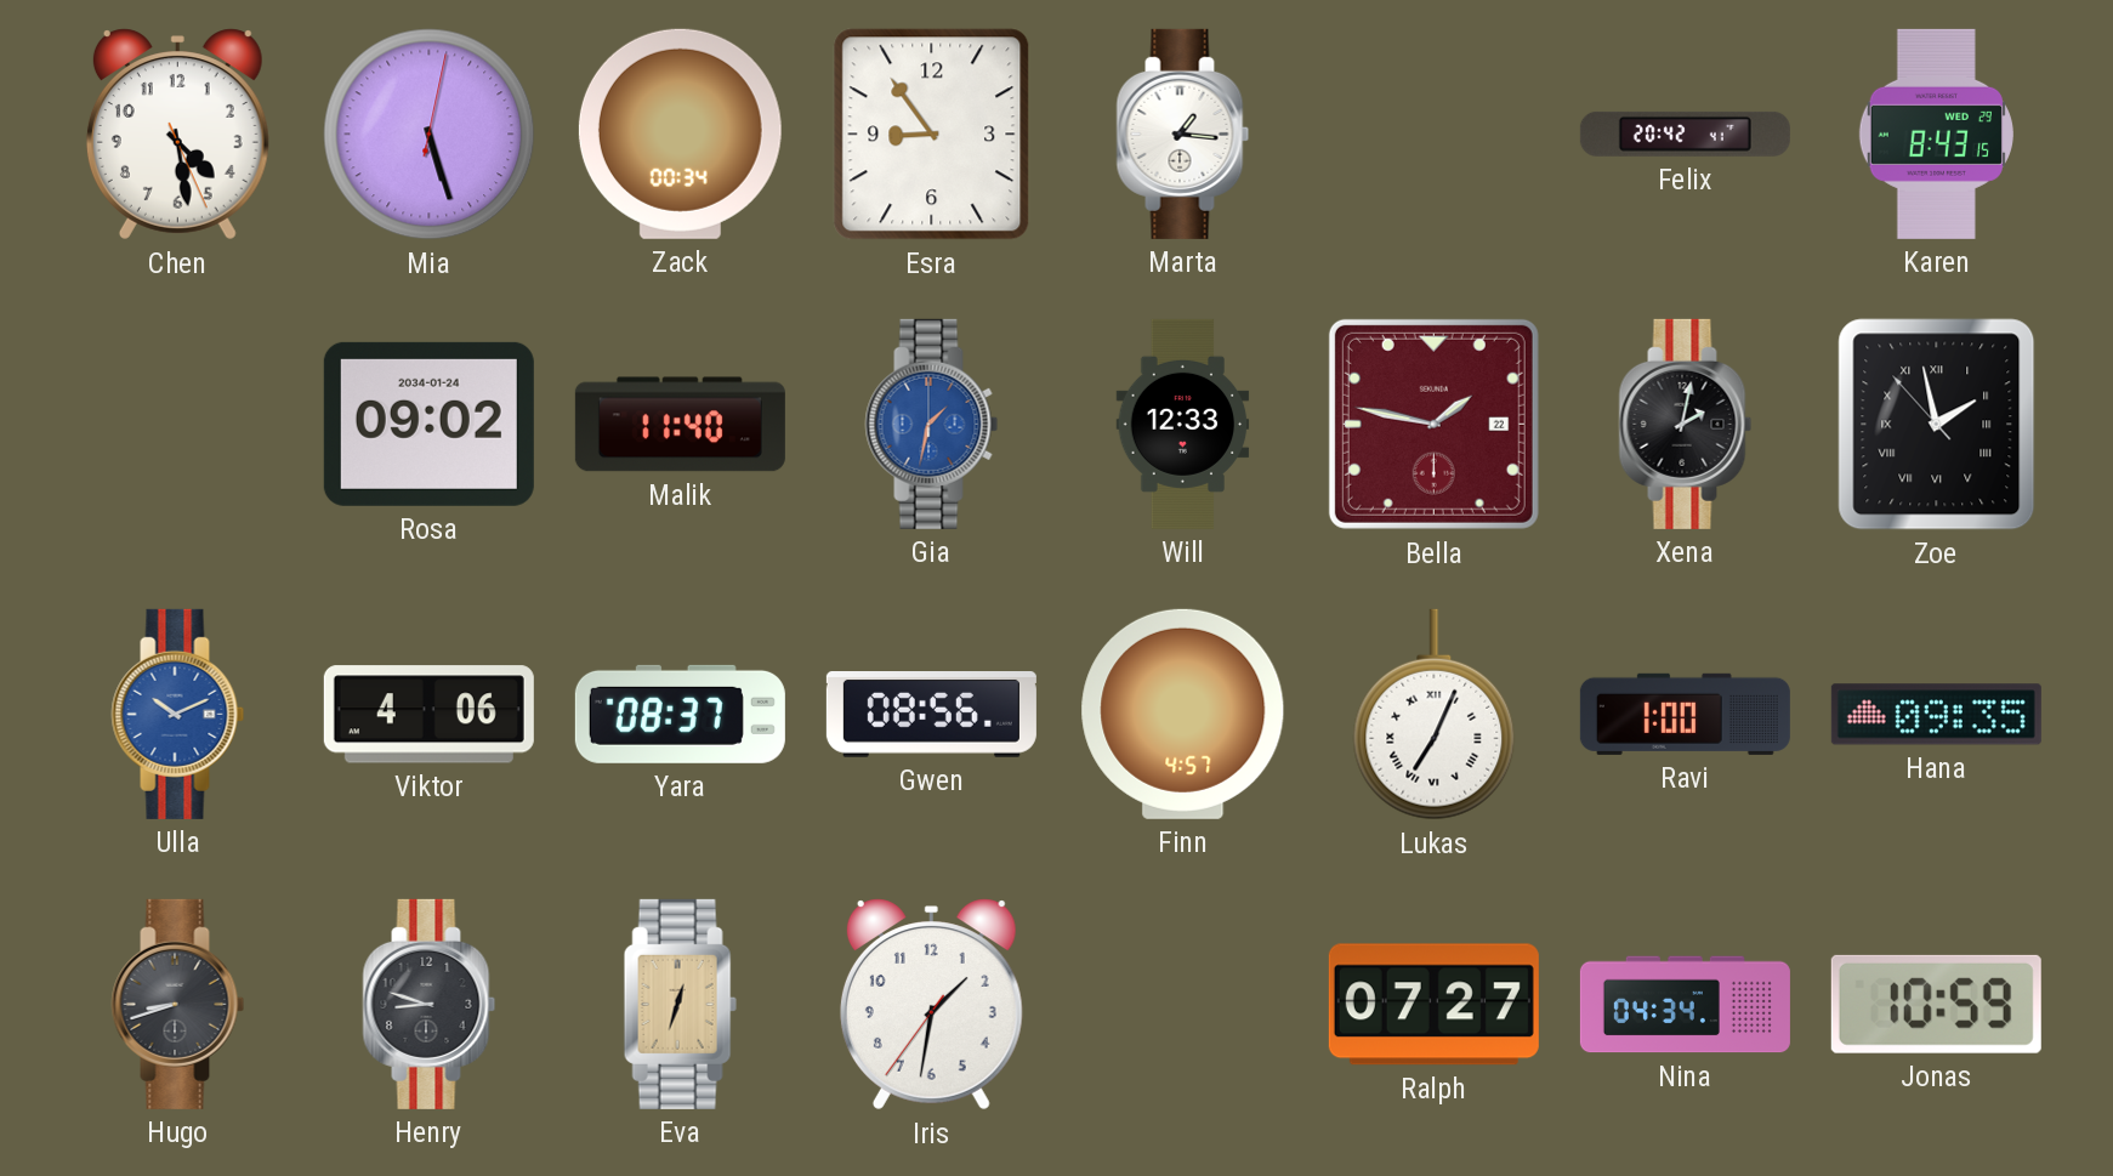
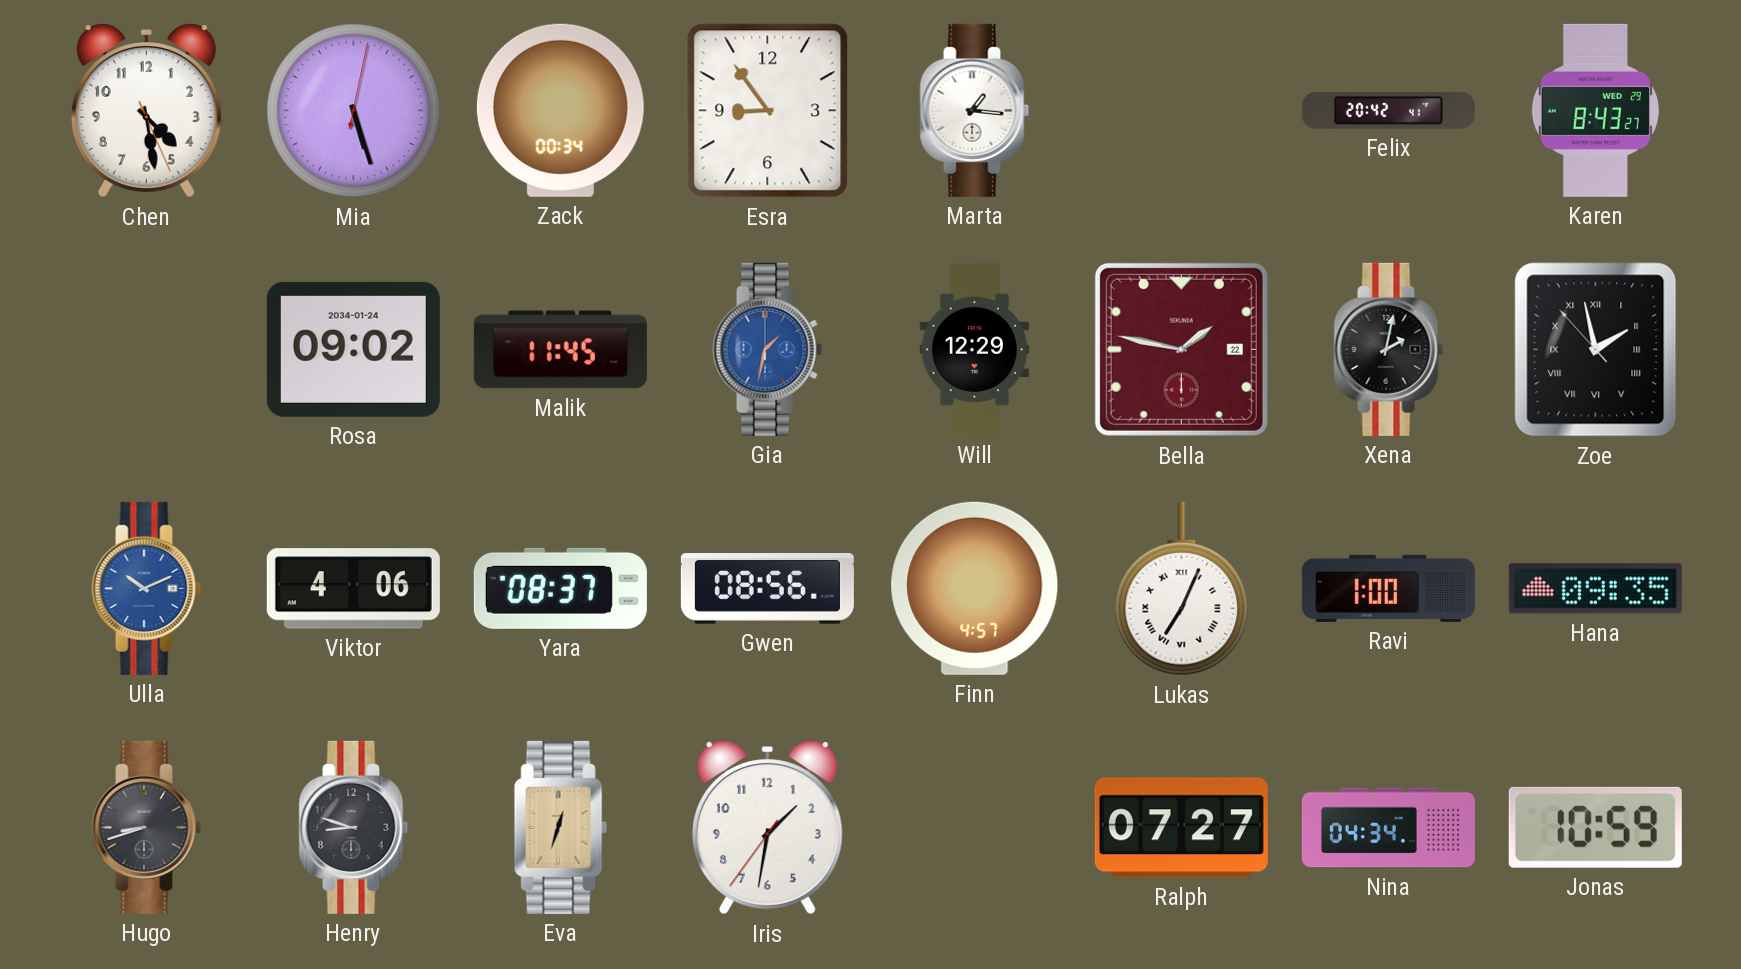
Karen: 8:43:15 -> 8:43:27 (1595, 110)
Malik: 11:40 -> 11:45 (560, 350)
Will: 12:33 -> 12:29 (975, 349)
